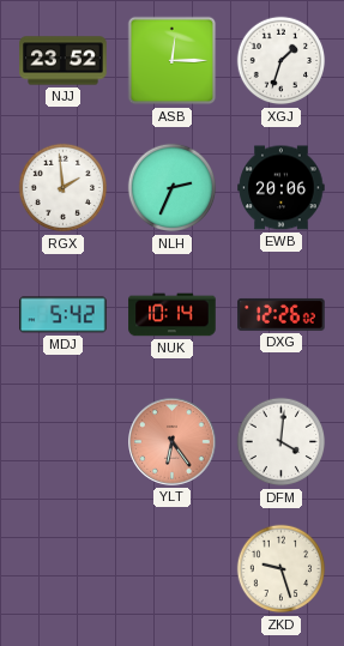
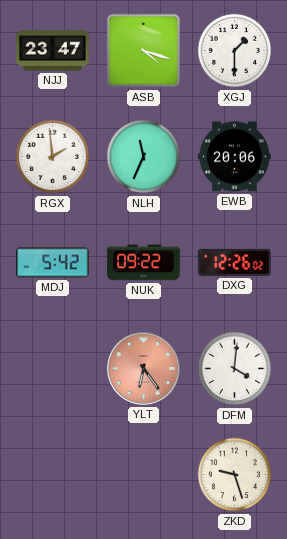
NJJ: 23:52 -> 23:47 (53, 51)
ASB: 12:15 -> 4:18 (144, 51)
XGJ: 1:33 -> 1:30 (235, 51)
NLH: 2:34 -> 11:34 (144, 157)
NUK: 10:14 -> 09:22 (144, 263)
